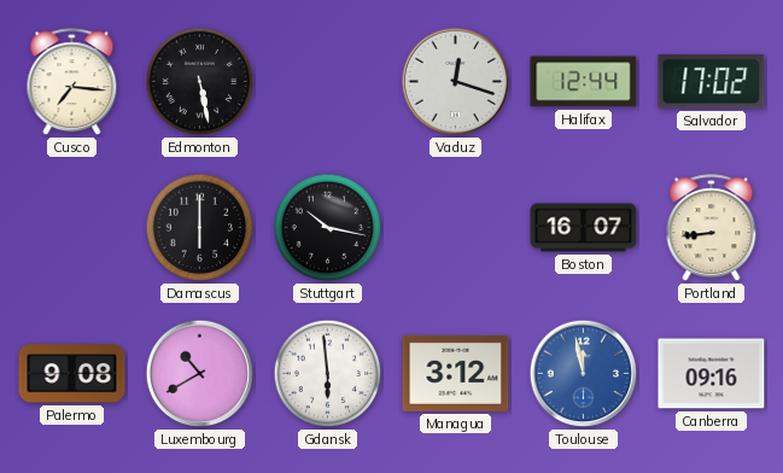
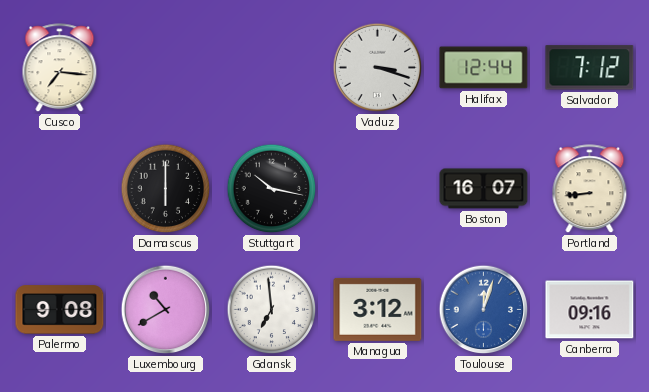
Edmonton: 5:28 -> none (200, 82)
Vaduz: 12:18 -> 3:18 (378, 68)
Salvador: 17:02 -> 7:12 (590, 68)
Gdansk: 5:59 -> 6:59 (272, 310)
Toulouse: 11:58 -> 12:03 (484, 310)
